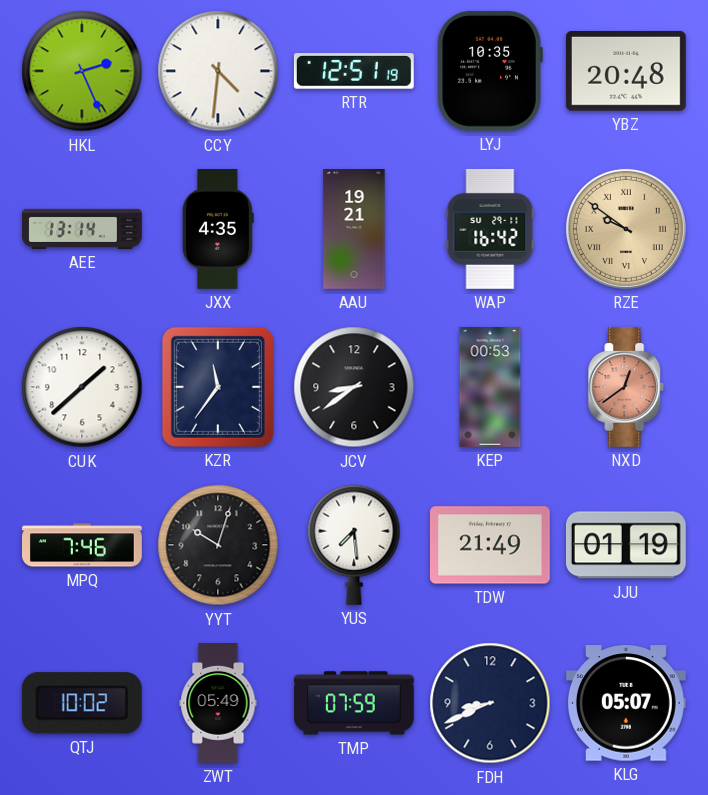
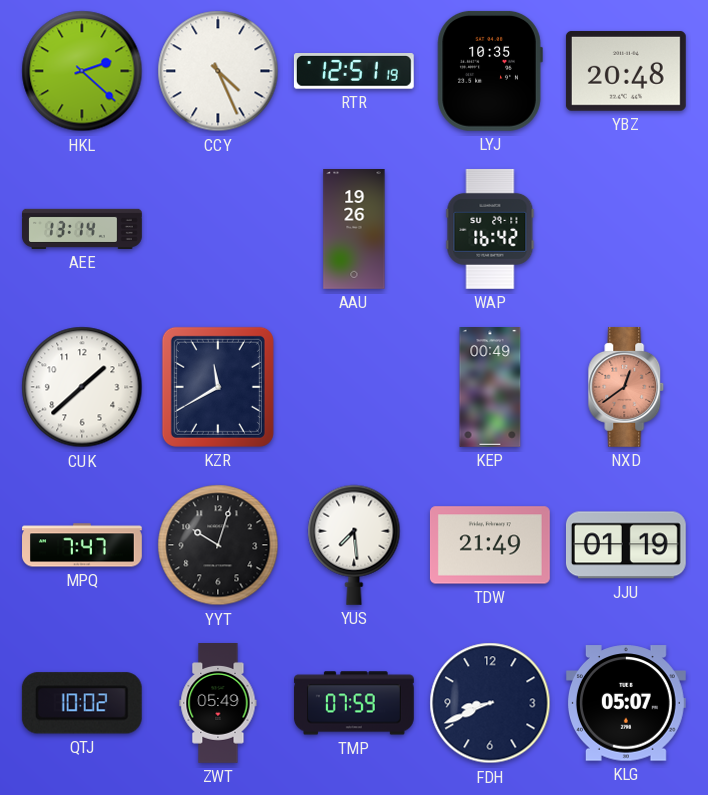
HKL: 2:26 -> 2:22 (82, 71)
CCY: 4:31 -> 4:26 (218, 71)
JXX: 4:35 -> none (218, 230)
AAU: 19:21 -> 19:26 (354, 230)
RZE: 9:51 -> none (626, 229)
KZR: 11:36 -> 11:40 (218, 387)
JCV: 8:39 -> none (354, 387)
KEP: 00:53 -> 00:49 (490, 388)
MPQ: 7:46 -> 7:47 (83, 545)
